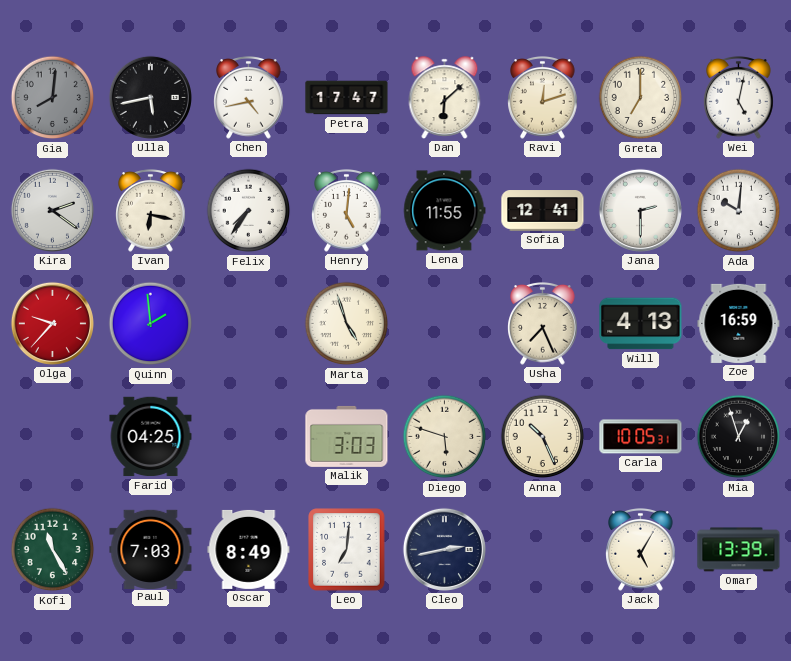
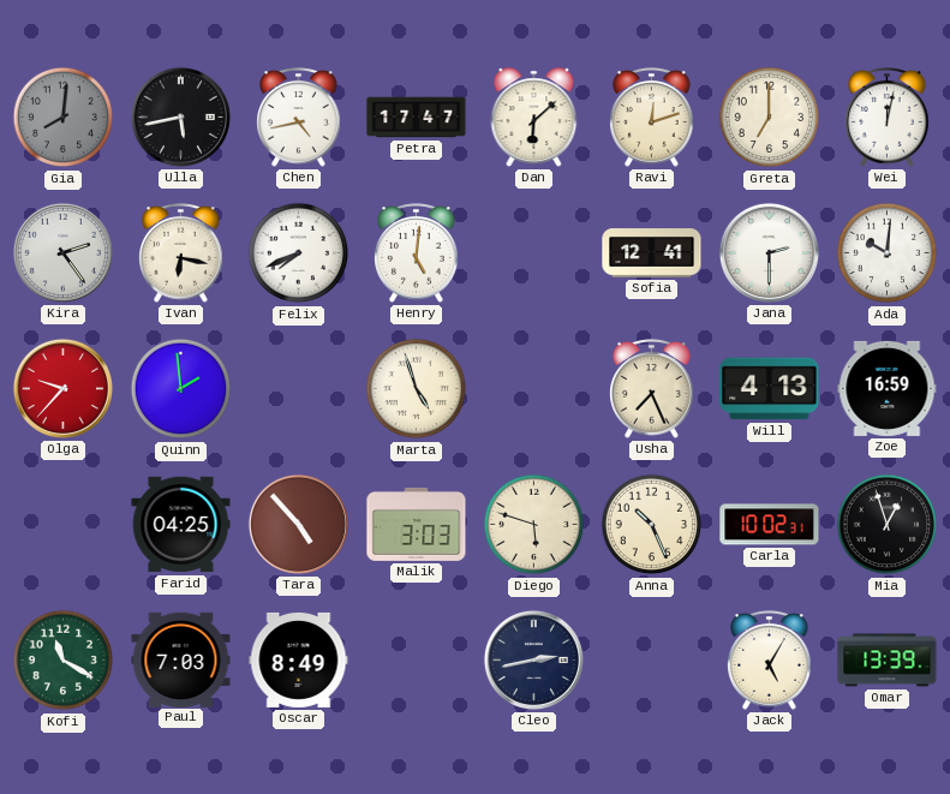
Wei: 5:02 -> 12:02 (888, 118)
Kira: 2:21 -> 2:24 (62, 252)
Felix: 7:36 -> 7:41 (299, 253)
Lena: 11:55 -> none (445, 211)
Tara: none -> 4:53 (298, 524)
Carla: 10:05 -> 10:02 (770, 525)
Kofi: 11:25 -> 11:20 (64, 661)
Leo: 7:01 -> none (347, 550)
